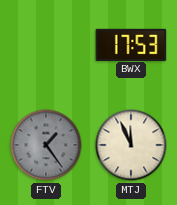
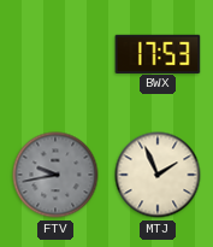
FTV: 1:24 -> 9:43 (55, 175)
MTJ: 11:56 -> 1:56 (158, 175)
